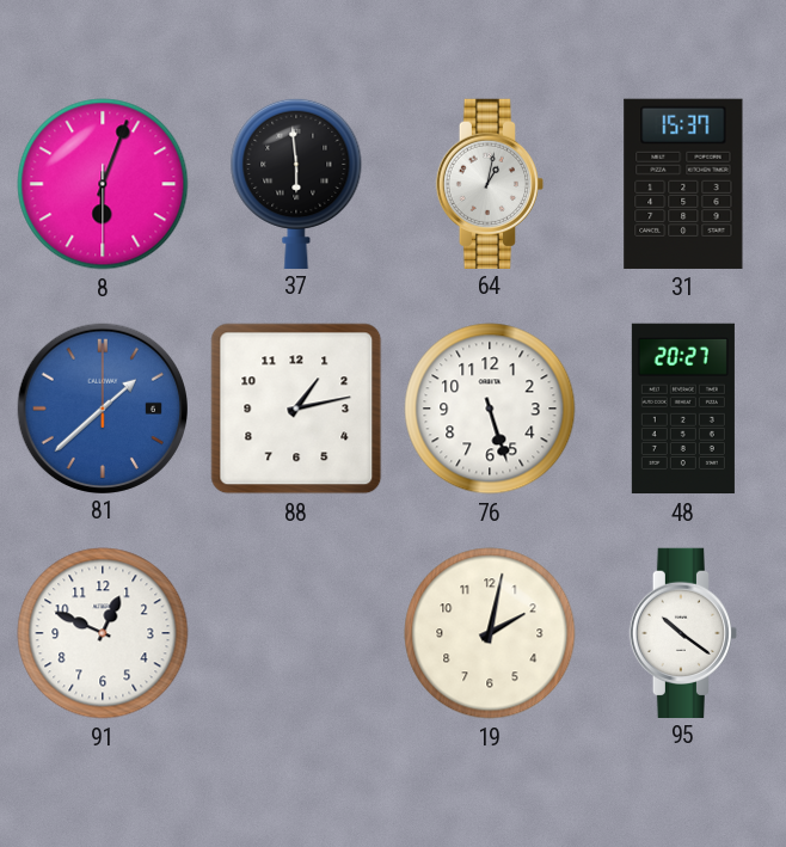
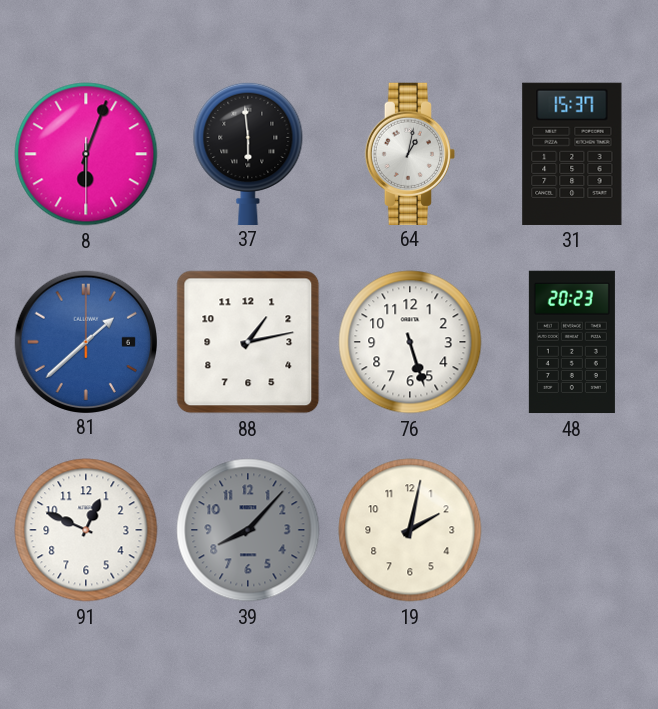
48: 20:27 -> 20:23 (572, 342)
39: none -> 8:07 (248, 530)
95: 10:21 -> none (682, 632)
